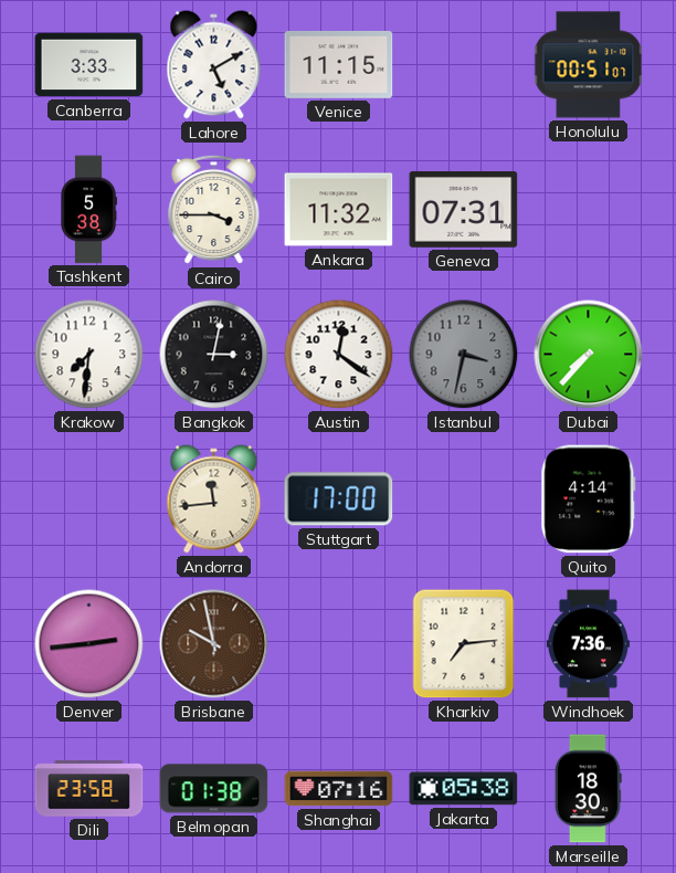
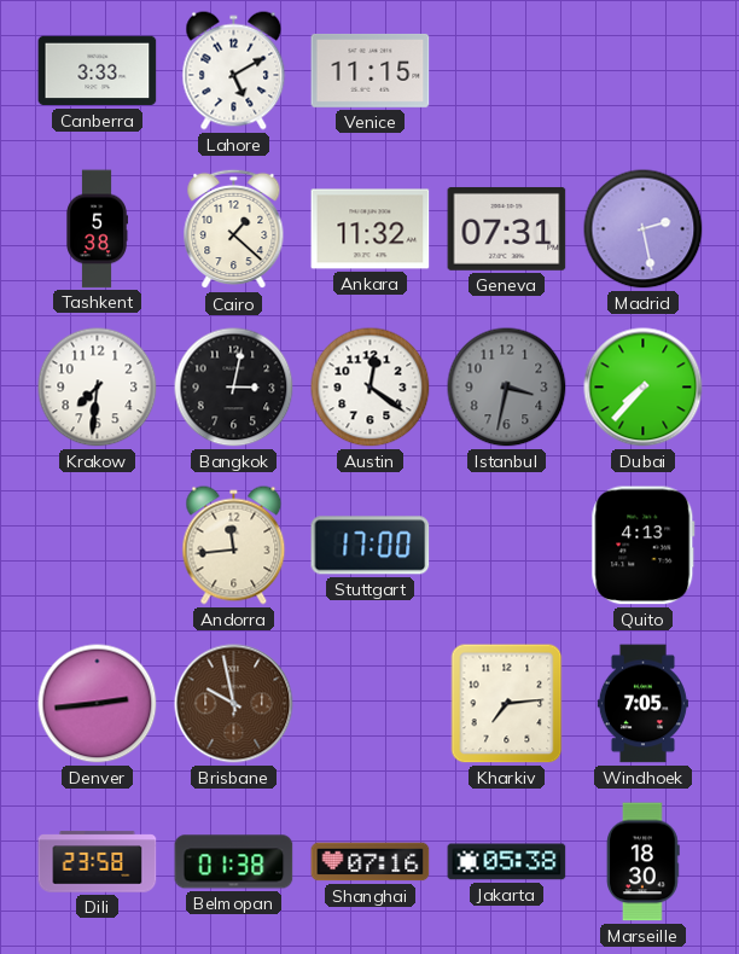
Honolulu: 00:51 -> none (589, 65)
Cairo: 3:45 -> 1:22 (234, 229)
Madrid: none -> 2:28 (644, 229)
Quito: 4:14 -> 4:13 (644, 546)
Windhoek: 7:36 -> 7:05 (642, 704)
